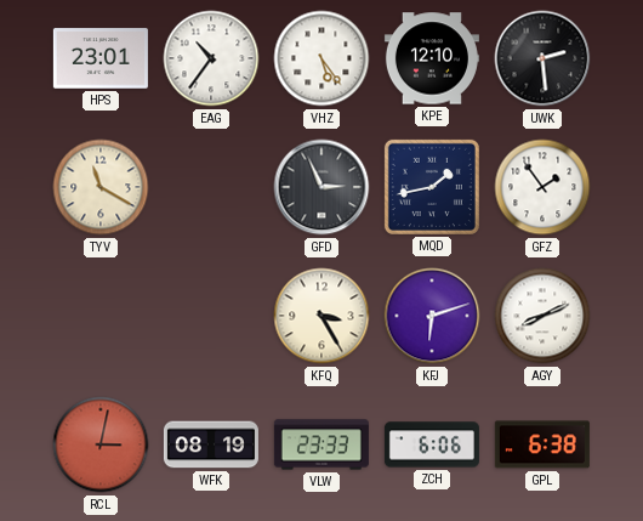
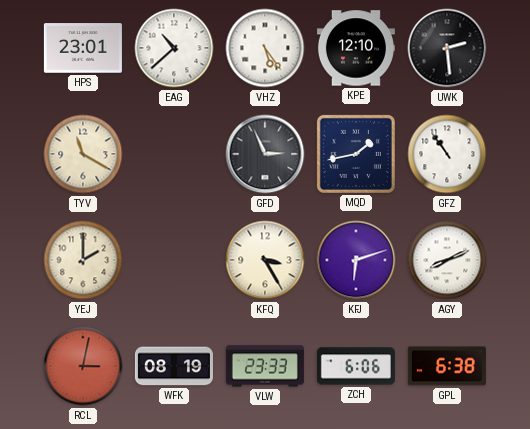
EAG: 10:36 -> 10:38 (174, 48)
GFZ: 1:54 -> 10:54 (447, 154)
YEJ: none -> 2:00 (83, 260)
